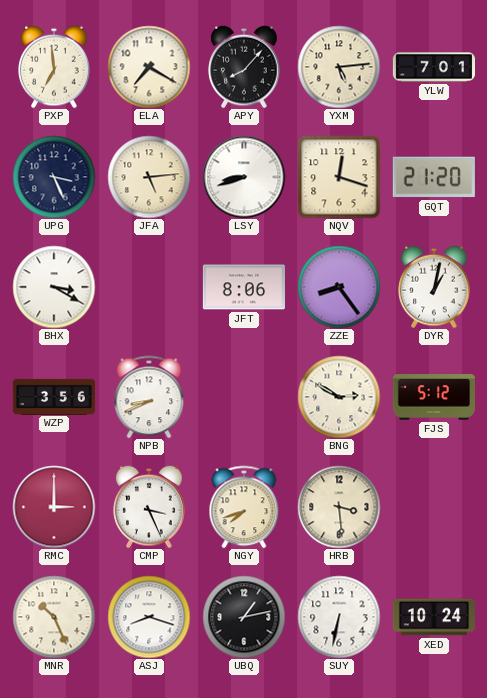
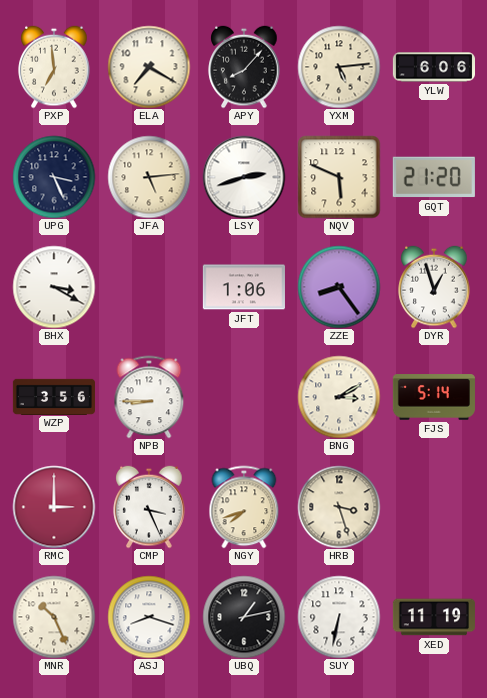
YLW: 7:01 -> 6:06 (433, 67)
LSY: 8:42 -> 2:42 (244, 177)
NQV: 12:18 -> 5:49 (339, 177)
JFT: 8:06 -> 1:06 (244, 287)
DYR: 1:02 -> 12:57 (434, 287)
NPB: 8:41 -> 8:45 (149, 397)
BNG: 2:50 -> 3:10 (339, 397)
FJS: 5:12 -> 5:14 (434, 397)
HRB: 3:29 -> 3:27 (339, 507)
XED: 10:24 -> 11:19 (434, 617)
